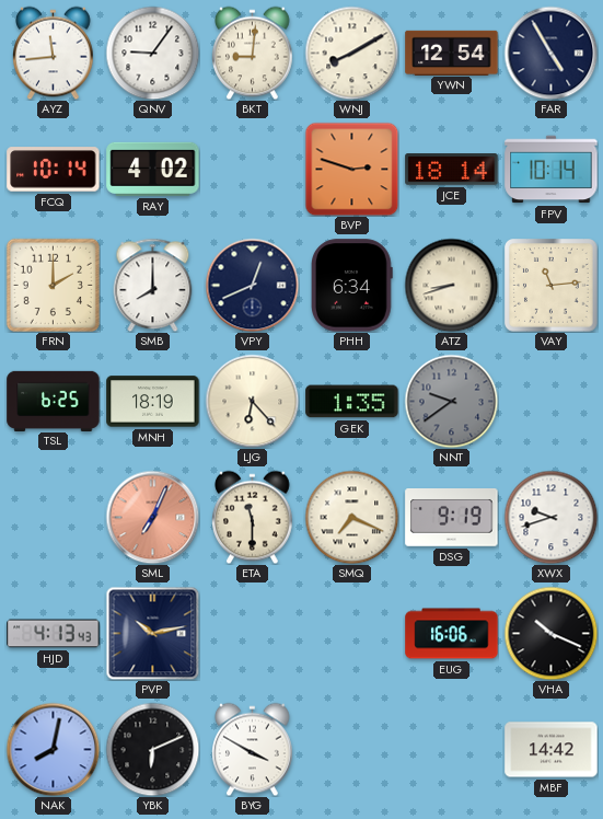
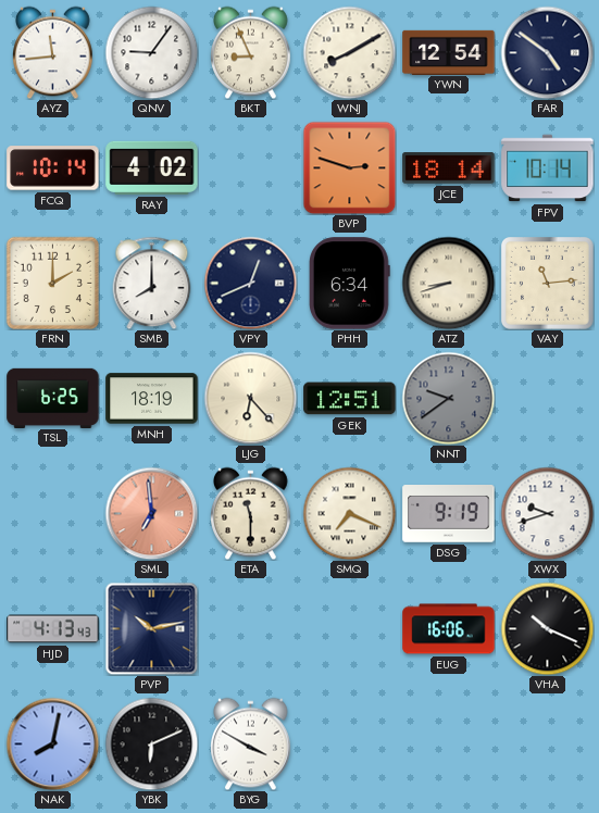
BKT: 9:01 -> 8:56 (251, 52)
FAR: 4:55 -> 4:51 (547, 52)
GEK: 1:35 -> 12:51 (350, 399)
SML: 7:04 -> 6:59 (151, 513)
MBF: 14:42 -> none (552, 750)
